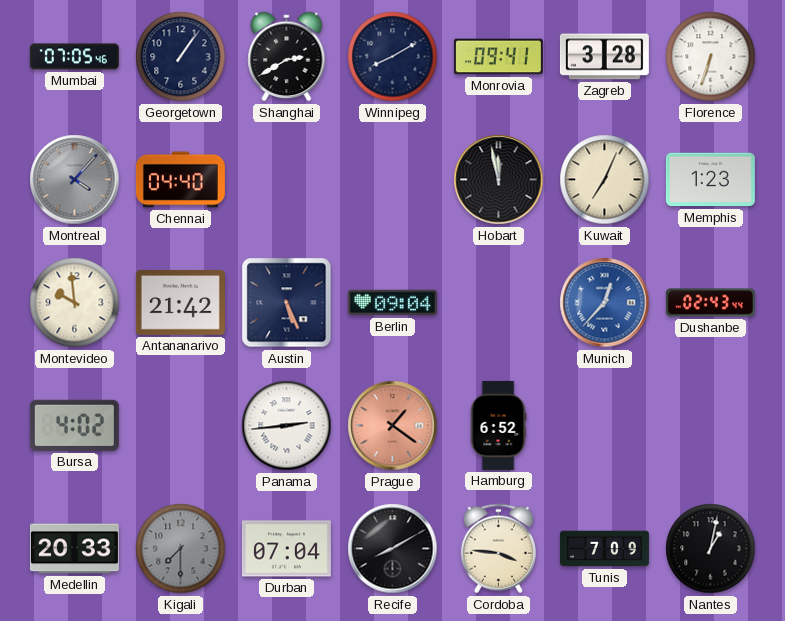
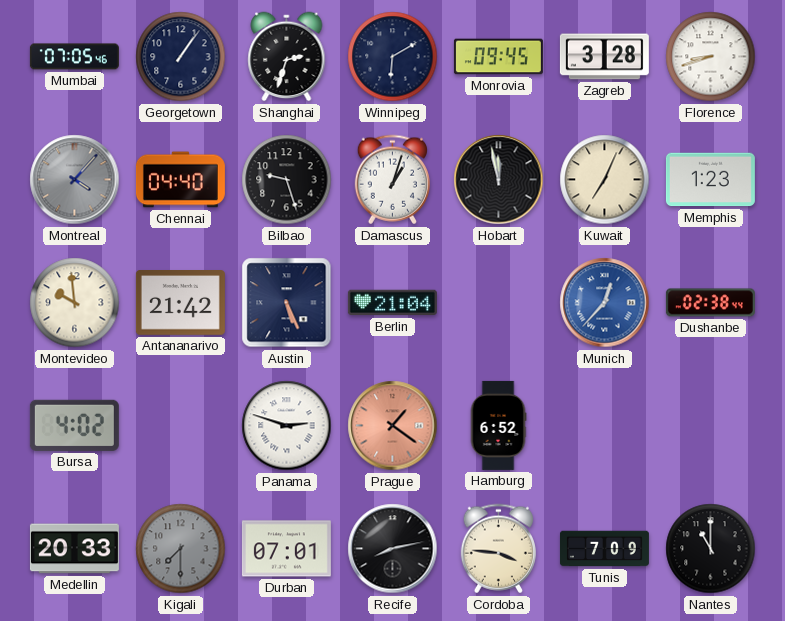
Shanghai: 2:40 -> 2:33 (287, 57)
Winnipeg: 8:10 -> 6:10 (393, 57)
Monrovia: 09:41 -> 09:45 (498, 57)
Florence: 6:33 -> 8:42 (711, 57)
Bilbao: none -> 9:27 (287, 180)
Damascus: none -> 1:03 (392, 180)
Berlin: 09:04 -> 21:04 (392, 303)
Dushanbe: 02:43 -> 02:38 (710, 303)
Panama: 2:44 -> 2:48 (287, 426)
Durban: 07:04 -> 07:01 (286, 549)
Recife: 8:10 -> 8:13 (393, 549)
Nantes: 1:02 -> 11:00 (711, 549)
